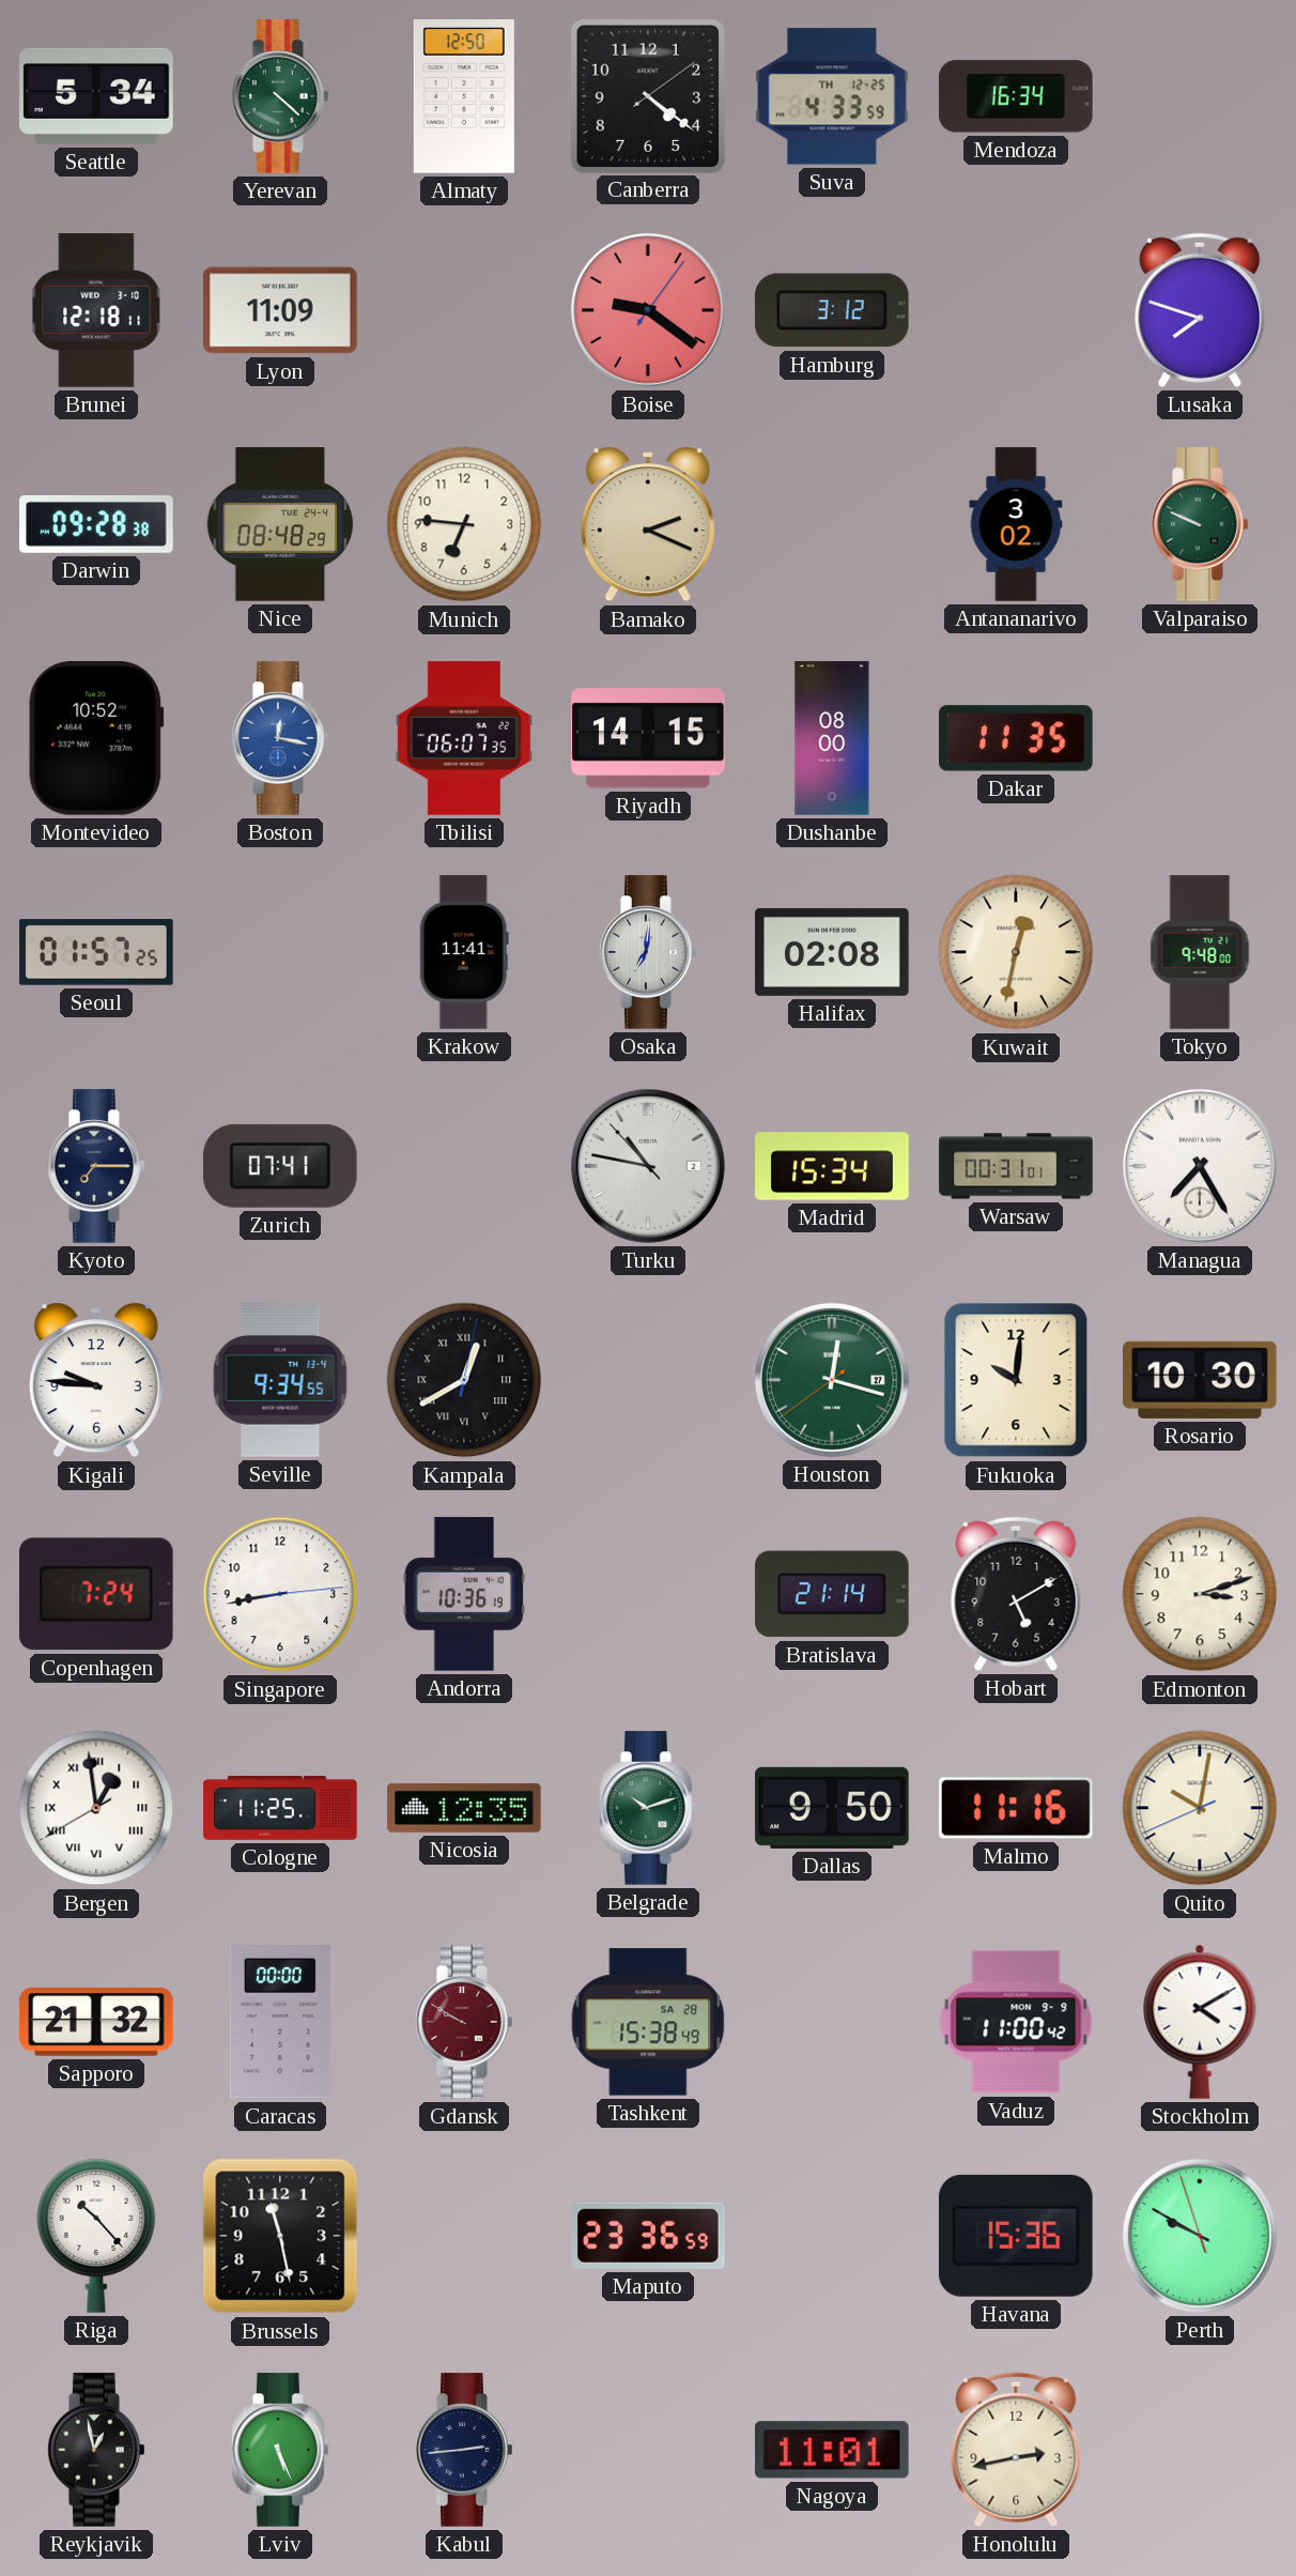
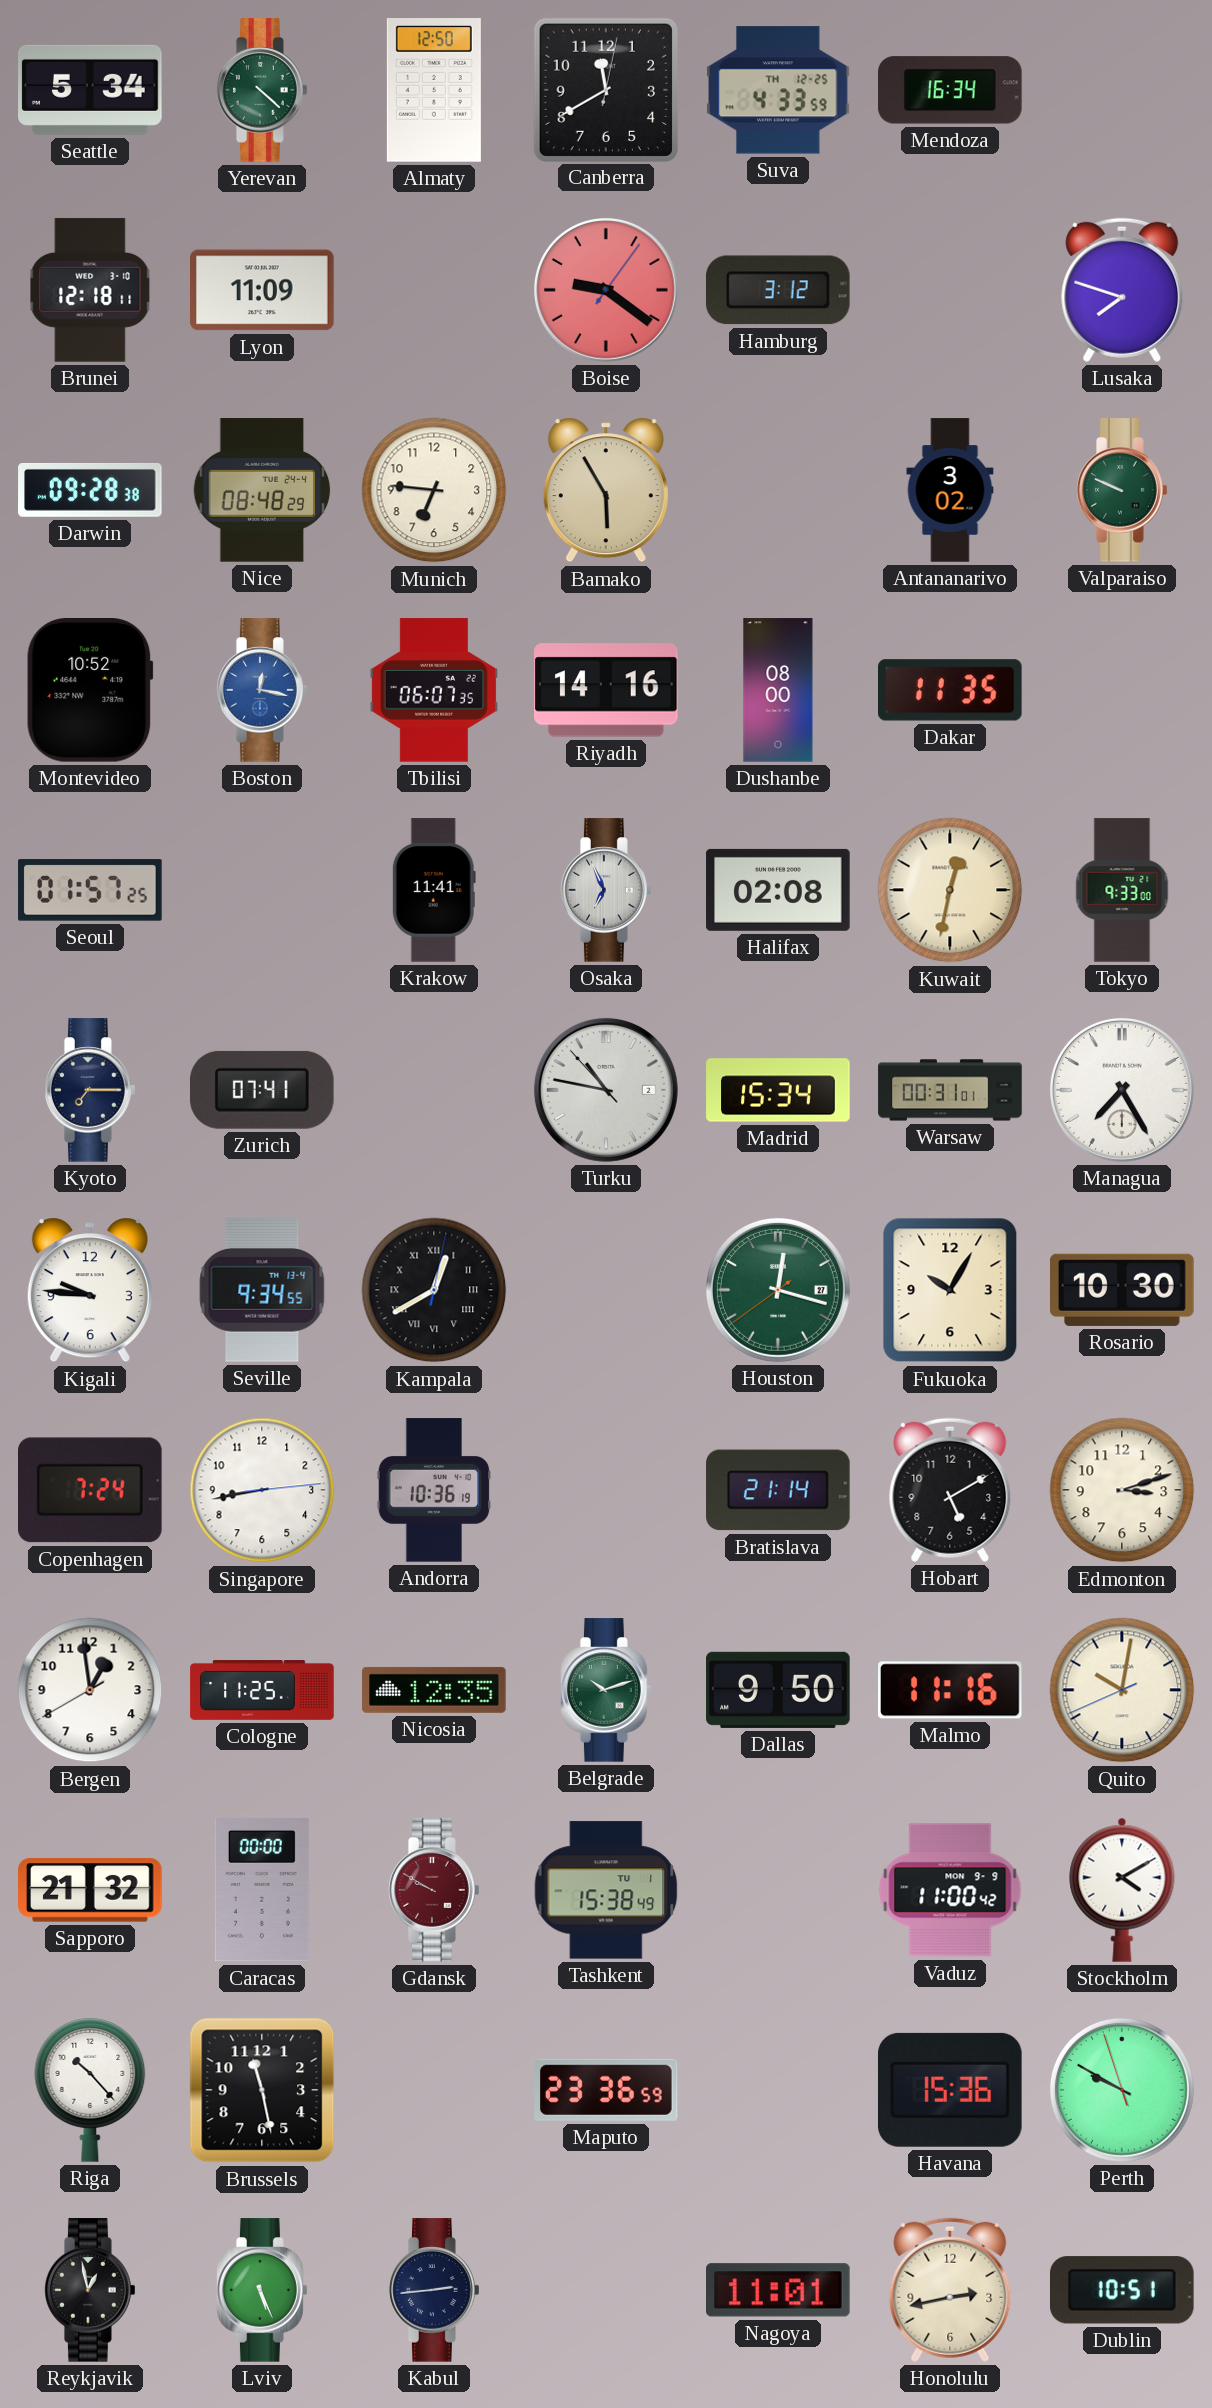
Canberra: 4:21 -> 11:40 (605, 89)
Bamako: 2:19 -> 5:55 (606, 490)
Riyadh: 14:15 -> 14:16 (607, 690)
Osaka: 7:01 -> 6:56 (607, 890)
Tokyo: 9:48 -> 9:33 (1122, 890)
Fukuoka: 10:01 -> 10:05 (950, 1290)
Bergen numerals: Roman -> Arabic (90, 1690)
Tashkent date: SA 28 -> TU 1 (606, 1890)
Dublin: none -> 10:51 (1122, 2290)
